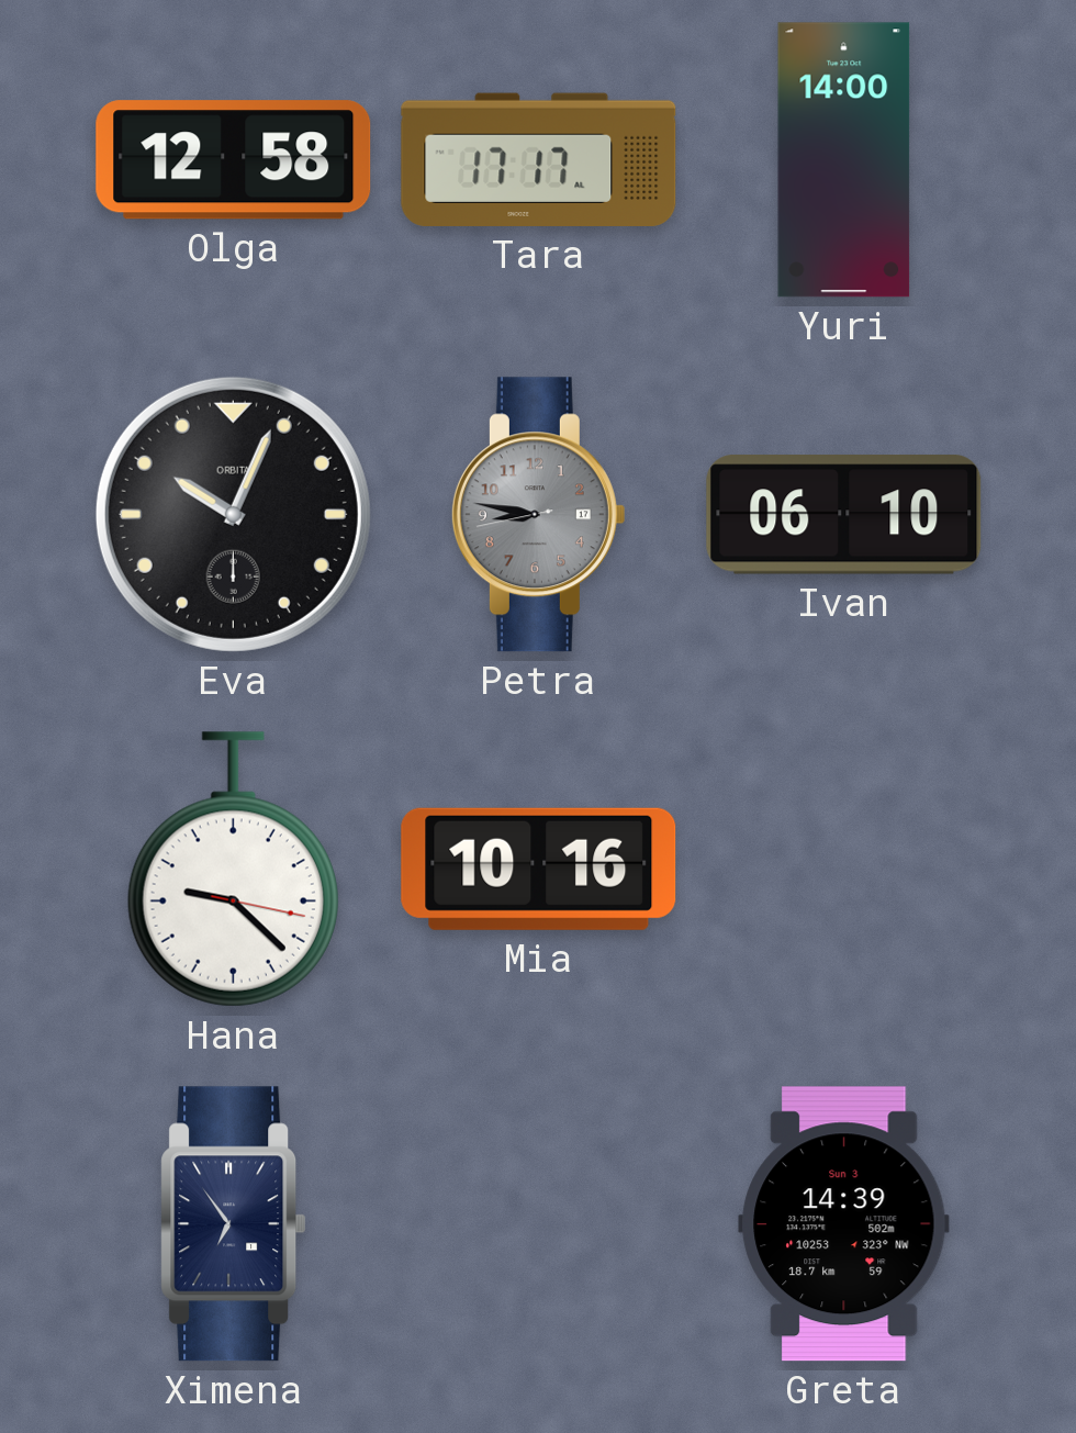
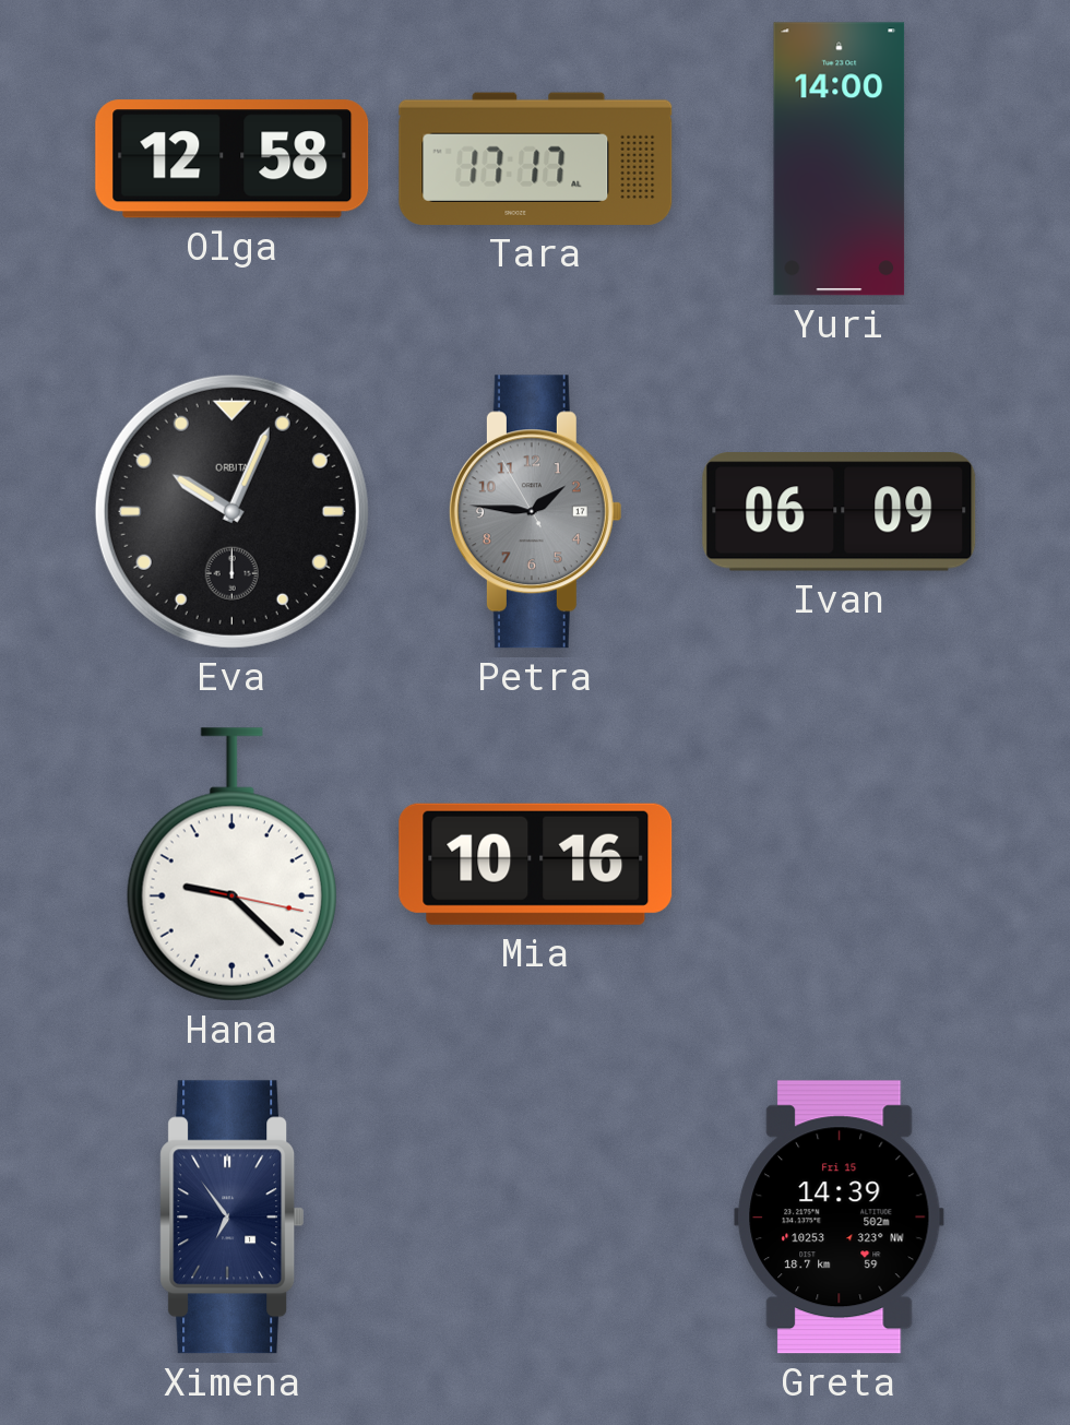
Petra: 8:46 -> 1:45 (535, 512)
Ivan: 06:10 -> 06:09 (840, 512)
Greta date: Sun 3 -> Fri 15 (840, 1218)
